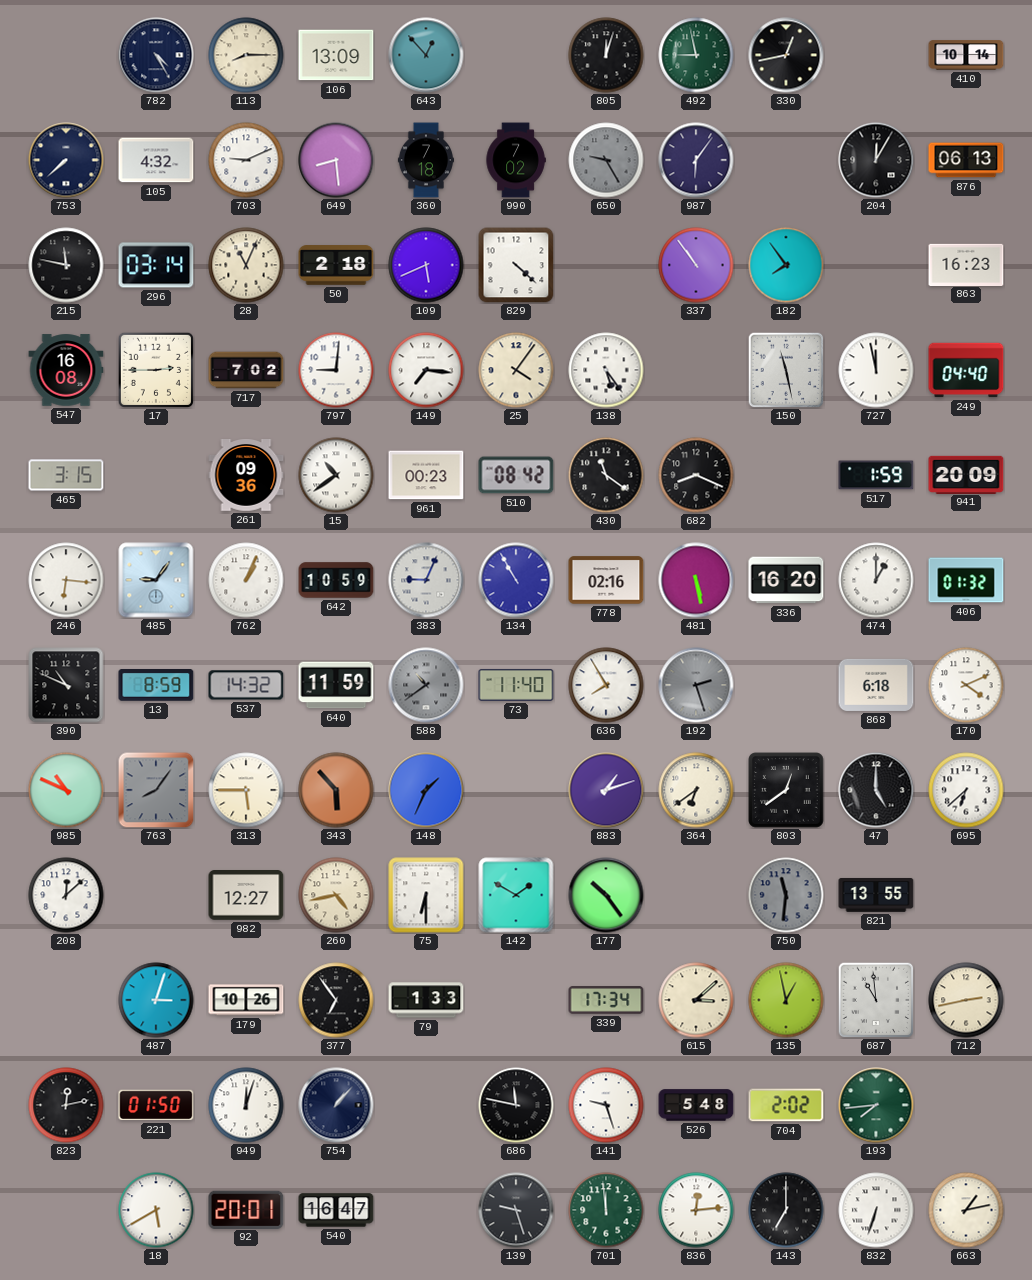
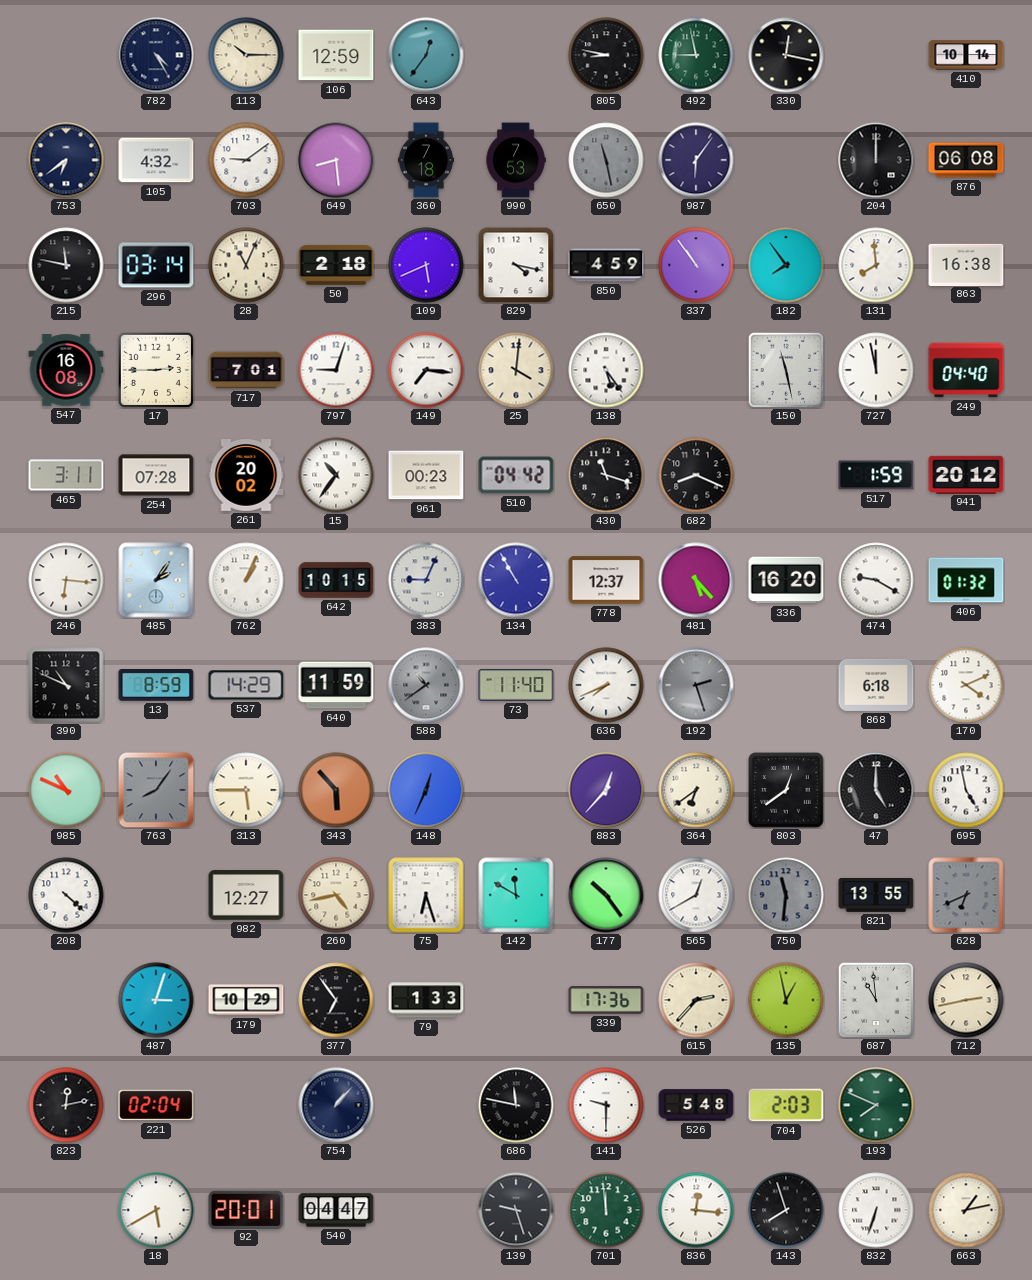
113: 8:15 -> 10:15 (246, 55)
106: 13:09 -> 12:59 (336, 55)
643: 12:53 -> 12:36 (426, 55)
805: 12:03 -> 8:47 (606, 55)
330: 12:43 -> 12:17 (786, 55)
753: 7:38 -> 6:39 (66, 160)
703: 9:11 -> 9:09 (246, 160)
990: 7:02 -> 7:53 (516, 160)
650: 9:25 -> 11:28 (606, 160)
204: 12:05 -> 12:00 (876, 160)
876: 06:13 -> 06:08 (966, 160)
829: 4:22 -> 4:17 (516, 265)
850: none -> 4:59 (606, 265)
131: none -> 7:59 (876, 265)
863: 16:23 -> 16:38 (966, 264)
717: 7:02 -> 7:01 (246, 370)
797: 9:01 -> 9:03 (336, 370)
25: 4:06 -> 4:01 (516, 370)
465: 3:15 -> 3:11 (66, 475)
254: none -> 07:28 (156, 475)
261: 09:36 -> 20:02 (246, 476)
15: 10:39 -> 10:36 (336, 475)
510: 08:42 -> 04:42 (516, 475)
430: 11:21 -> 11:18 (606, 475)
941: 20:09 -> 20:12 (966, 474)
485: 9:06 -> 2:06 (156, 580)
642: 10:59 -> 10:15 (336, 580)
778: 02:16 -> 12:37 (606, 580)
481: 5:28 -> 5:23 (696, 580)
474: 1:00 -> 9:20 (876, 580)
537: 14:32 -> 14:29 (246, 685)
636: 7:55 -> 7:41 (606, 685)
148: 1:34 -> 12:34 (426, 790)
883: 1:12 -> 12:37 (606, 790)
695: 6:38 -> 4:58 (966, 790)
208: 12:08 -> 4:22 (66, 895)
75: 6:30 -> 6:27 (426, 895)
142: 1:50 -> 11:50 (516, 895)
565: none -> 12:40 (696, 895)
628: none -> 6:41 (966, 895)
179: 10:26 -> 10:29 (246, 1000)
339: 17:34 -> 17:36 (606, 1000)
615: 3:08 -> 2:37 (696, 1000)
221: 01:50 -> 02:04 (156, 1105)
949: 12:03 -> none (246, 1105)
141: 9:27 -> 9:30 (606, 1105)
704: 2:02 -> 2:03 (786, 1105)
193: 7:44 -> 7:49 (876, 1105)
540: 16:47 -> 04:47 (336, 1210)
836: 12:14 -> 12:16 (696, 1210)
143: 7:00 -> 7:57 (786, 1210)
